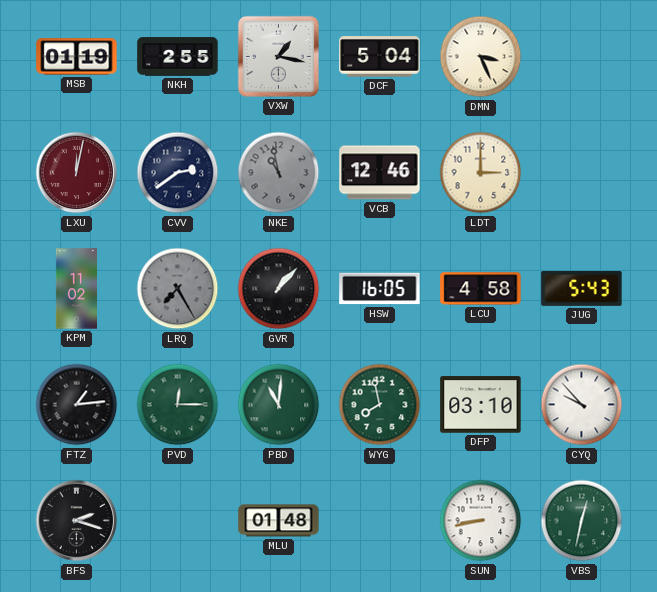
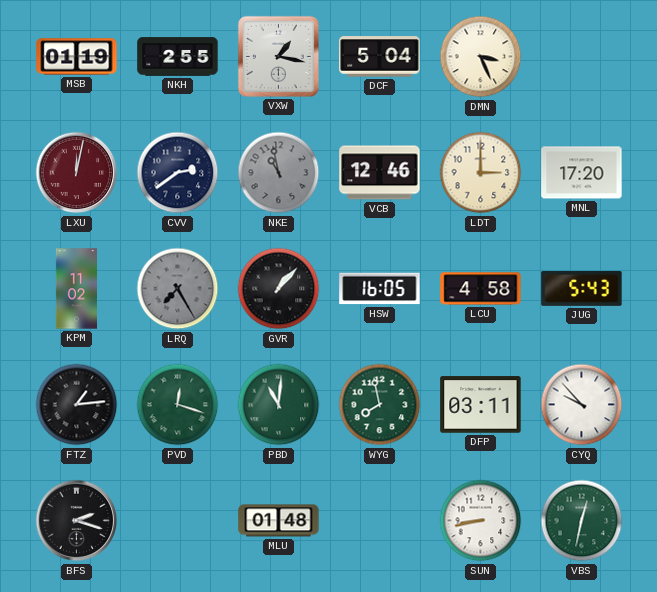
MNL: none -> 17:20 (582, 173)
PVD: 12:15 -> 12:18 (178, 405)
DFP: 03:10 -> 03:11 (481, 405)
